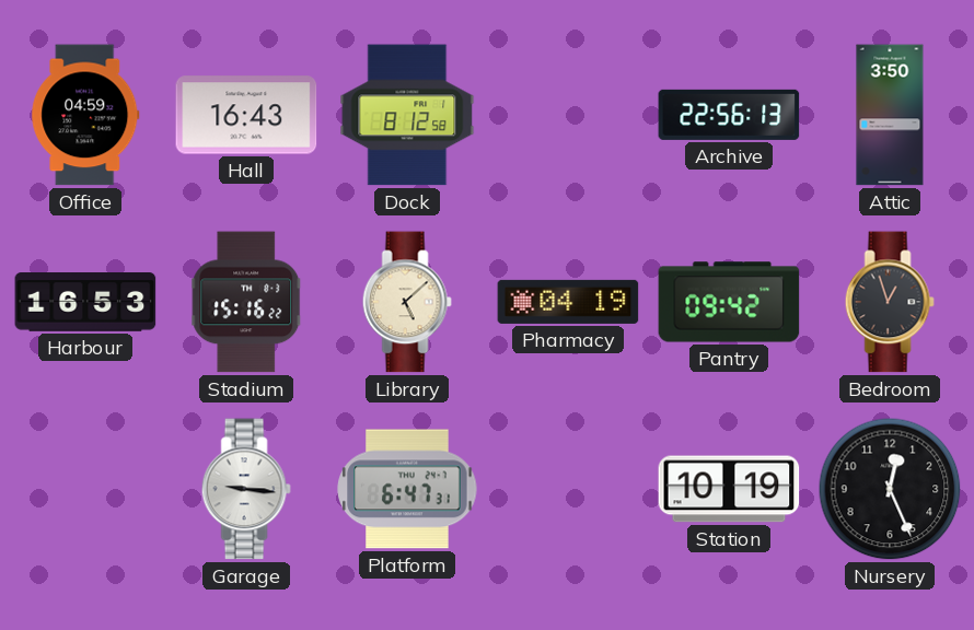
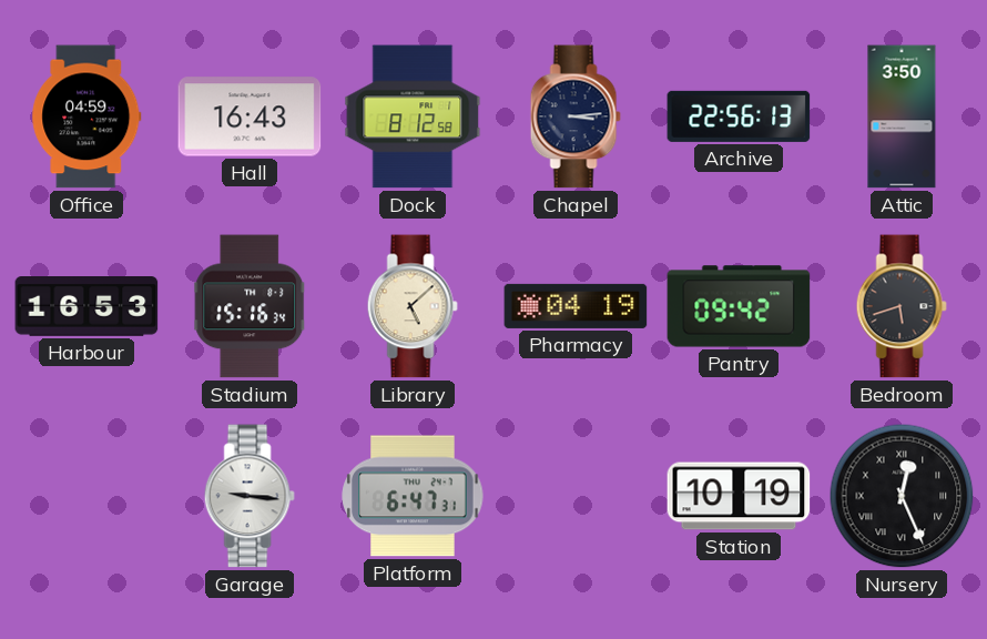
Chapel: none -> 3:14 (576, 116)
Stadium: 15:16:22 -> 15:16:34 (251, 306)
Bedroom: 12:57 -> 5:42 (902, 306)
Nursery numerals: Arabic -> Roman (902, 496)
